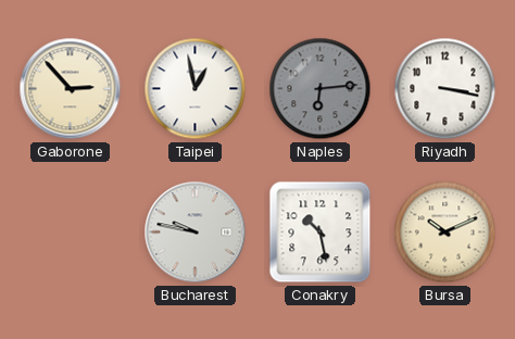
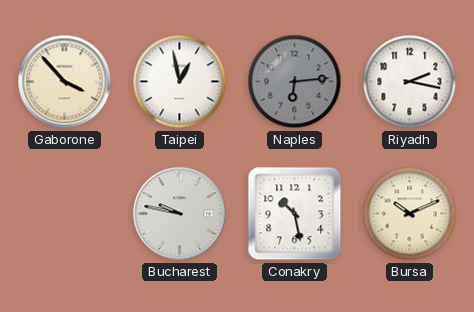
Gaborone: 2:53 -> 3:53 (65, 82)
Riyadh: 3:17 -> 2:17 (410, 82)
